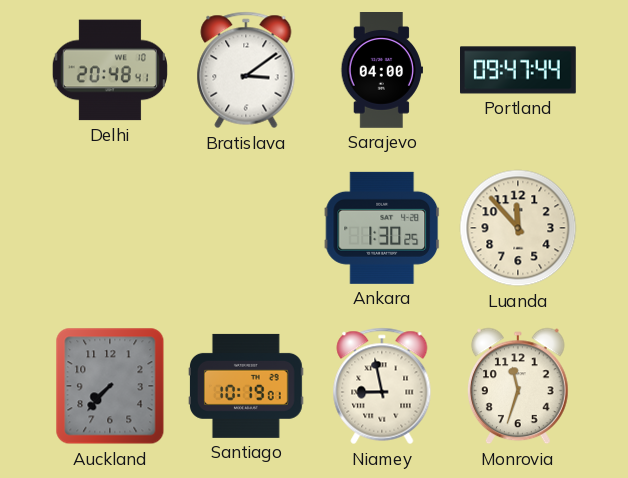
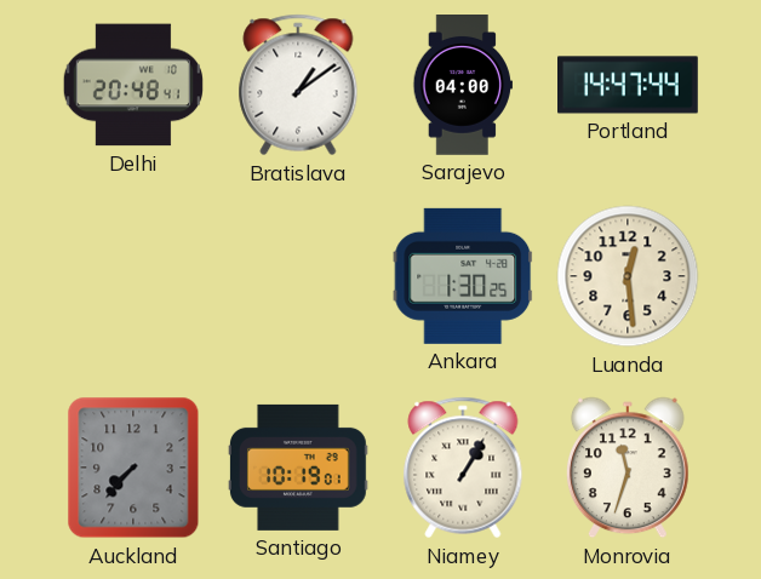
Bratislava: 3:09 -> 1:09 (298, 85)
Portland: 09:47 -> 14:47 (629, 85)
Luanda: 11:53 -> 12:29 (628, 276)
Niamey: 8:58 -> 1:05 (463, 468)
